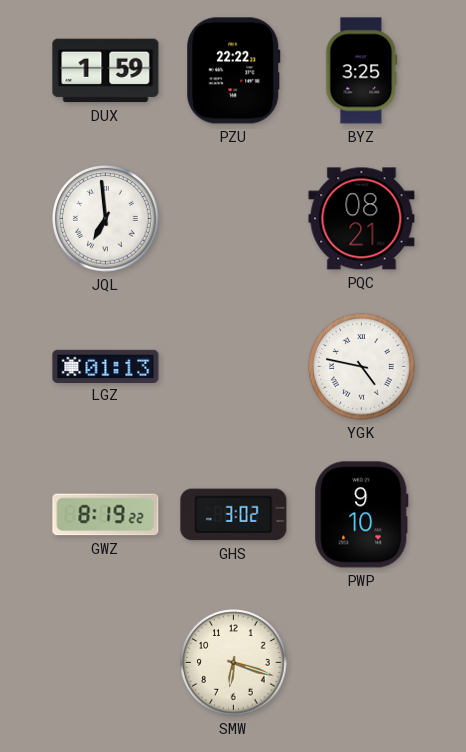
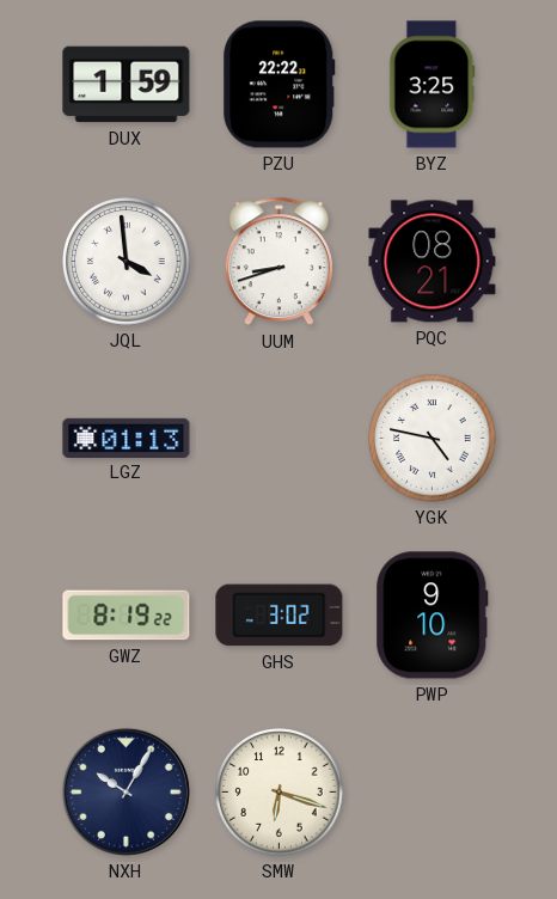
JQL: 6:59 -> 3:59 (127, 262)
UUM: none -> 8:42 (278, 262)
NXH: none -> 10:05 (126, 791)
